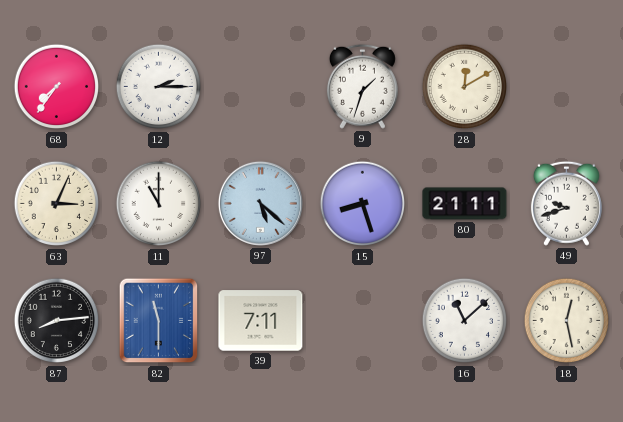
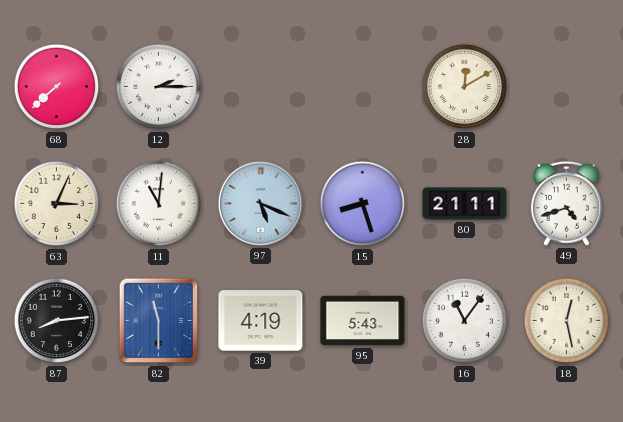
68: 7:36 -> 7:38 (57, 87)
9: 1:33 -> none (362, 86)
11: 11:00 -> 11:01 (159, 204)
97: 5:22 -> 5:19 (260, 203)
49: 9:42 -> 4:42 (566, 203)
39: 7:11 -> 4:19 (261, 321)
95: none -> 5:43 (363, 321)
16: 11:08 -> 11:06 (465, 321)
